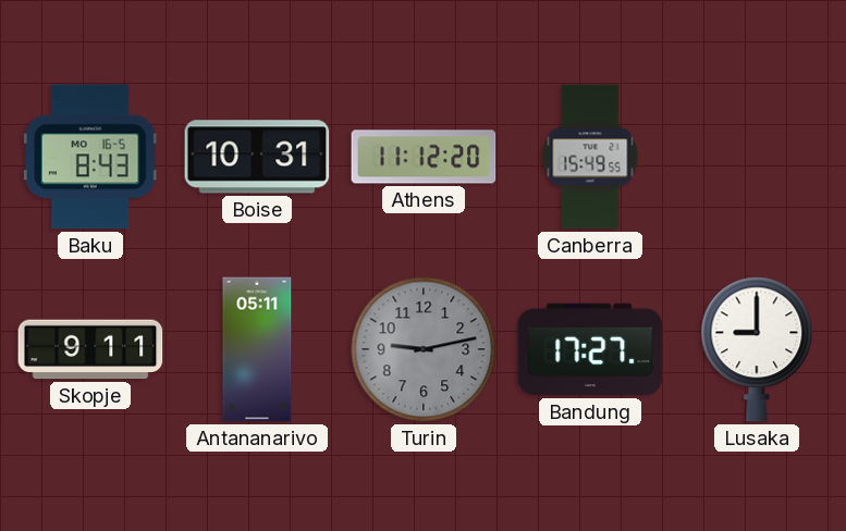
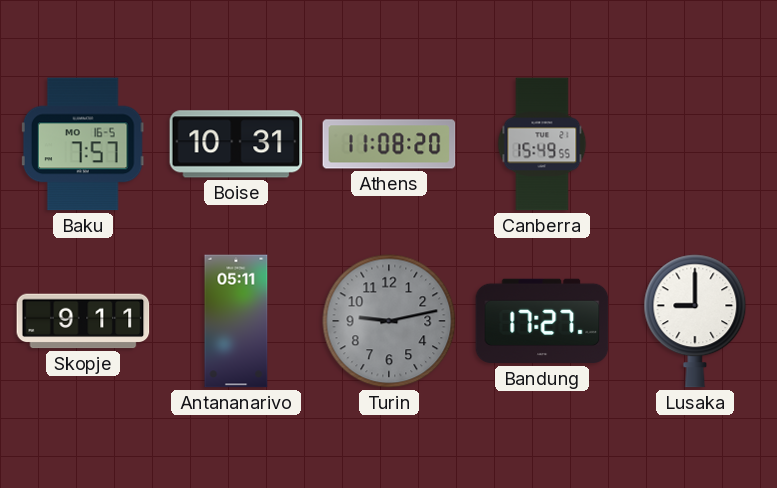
Baku: 8:43 -> 7:57 (83, 144)
Athens: 11:12 -> 11:08 (389, 144)
